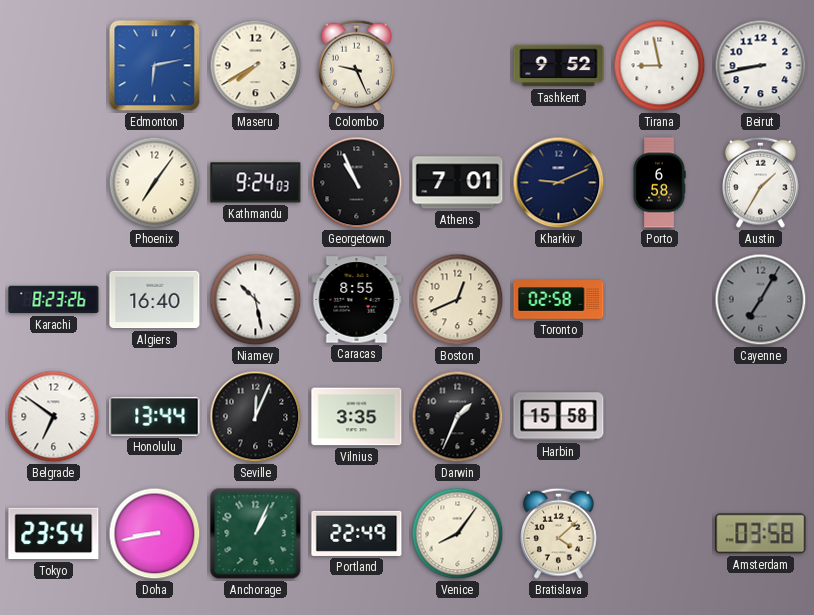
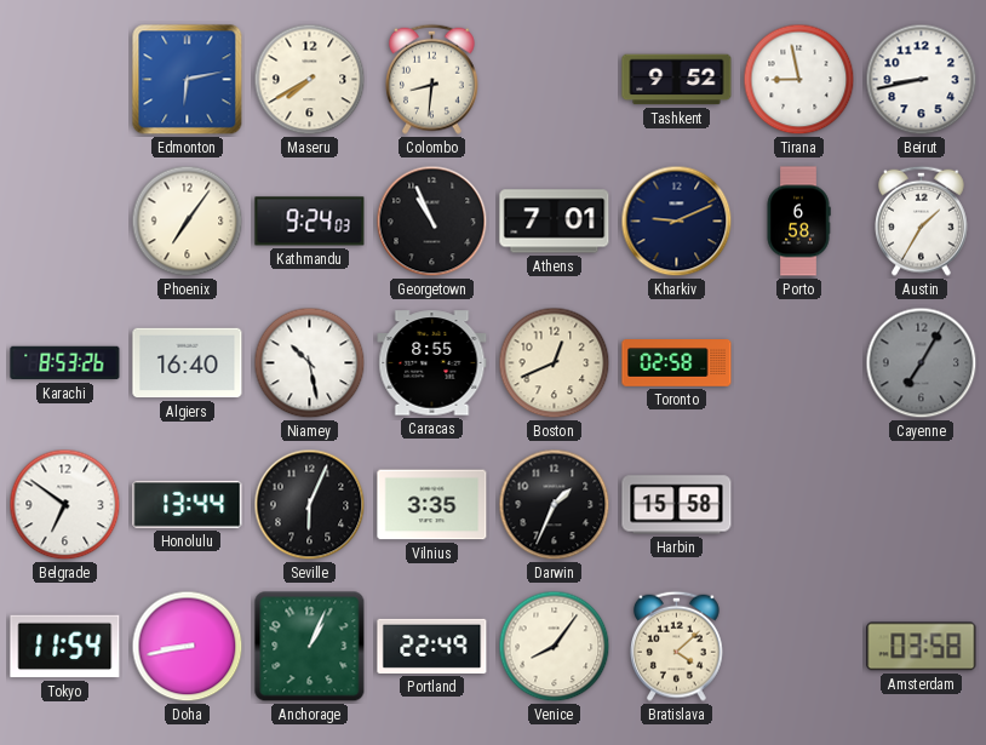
Colombo: 9:26 -> 8:31 (432, 79)
Karachi: 8:23 -> 8:53 (65, 363)
Seville: 12:04 -> 6:04 (310, 505)
Tokyo: 23:54 -> 11:54 (65, 647)
